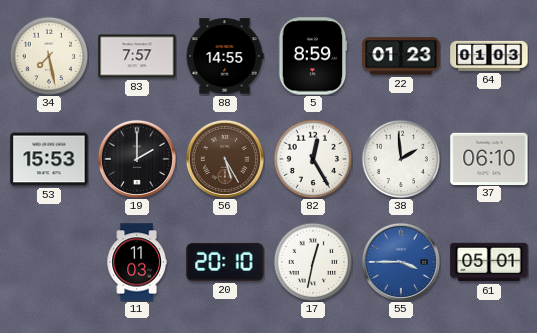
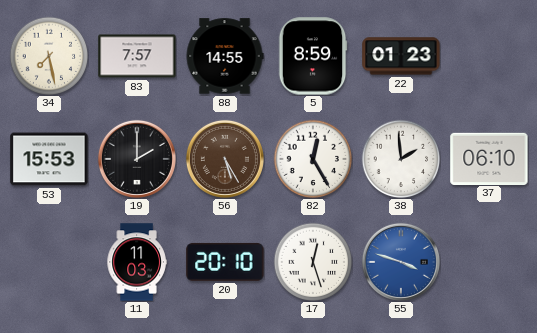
64: 01:03 -> none (489, 56)
17: 12:32 -> 12:27 (313, 262)
55: 3:45 -> 3:48 (401, 262)
61: 05:01 -> none (489, 262)
